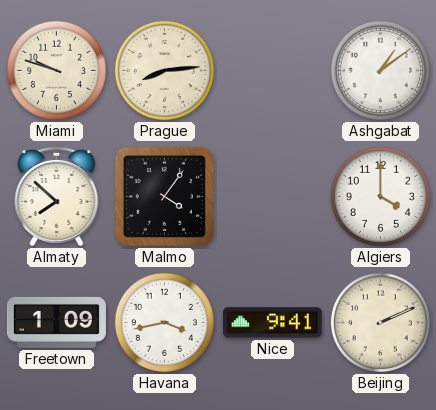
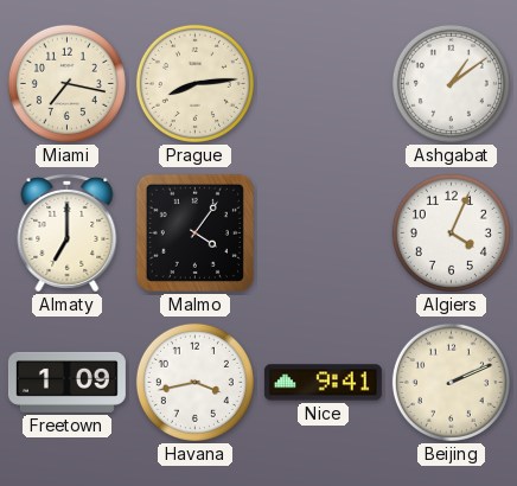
Miami: 9:48 -> 7:17 (66, 83)
Almaty: 7:52 -> 7:00 (68, 232)
Algiers: 4:00 -> 4:04 (451, 232)
